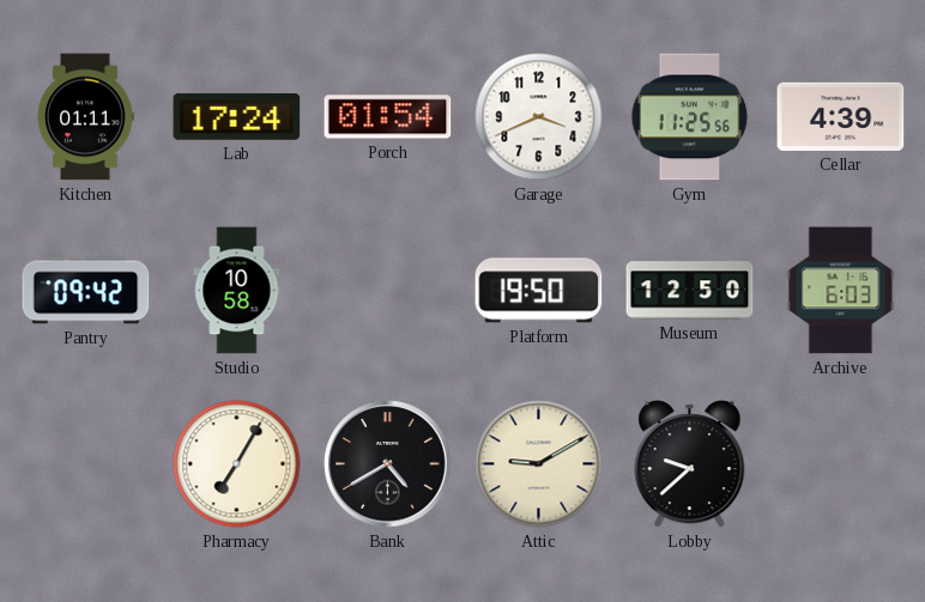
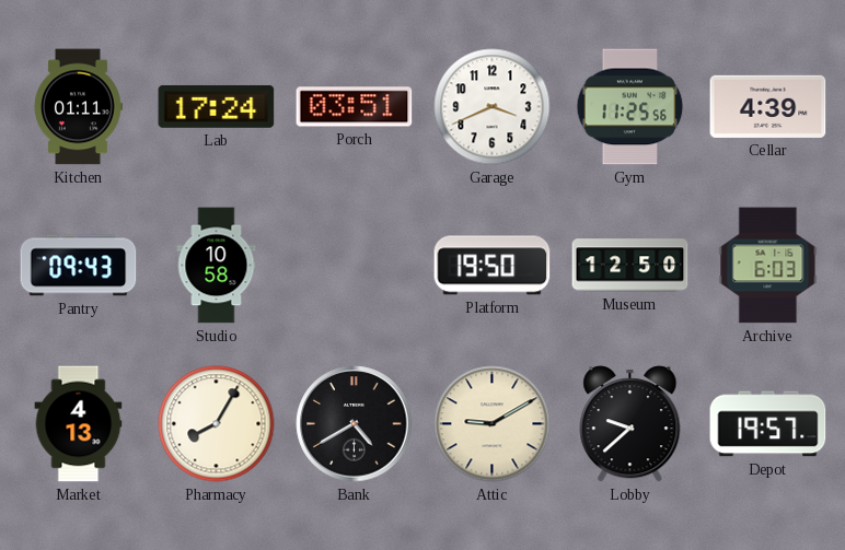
Porch: 01:54 -> 03:51 (355, 107)
Pantry: 09:42 -> 09:43 (79, 266)
Market: none -> 4:13 (79, 424)
Pharmacy: 7:05 -> 8:05 (217, 424)
Depot: none -> 19:57 (768, 424)
